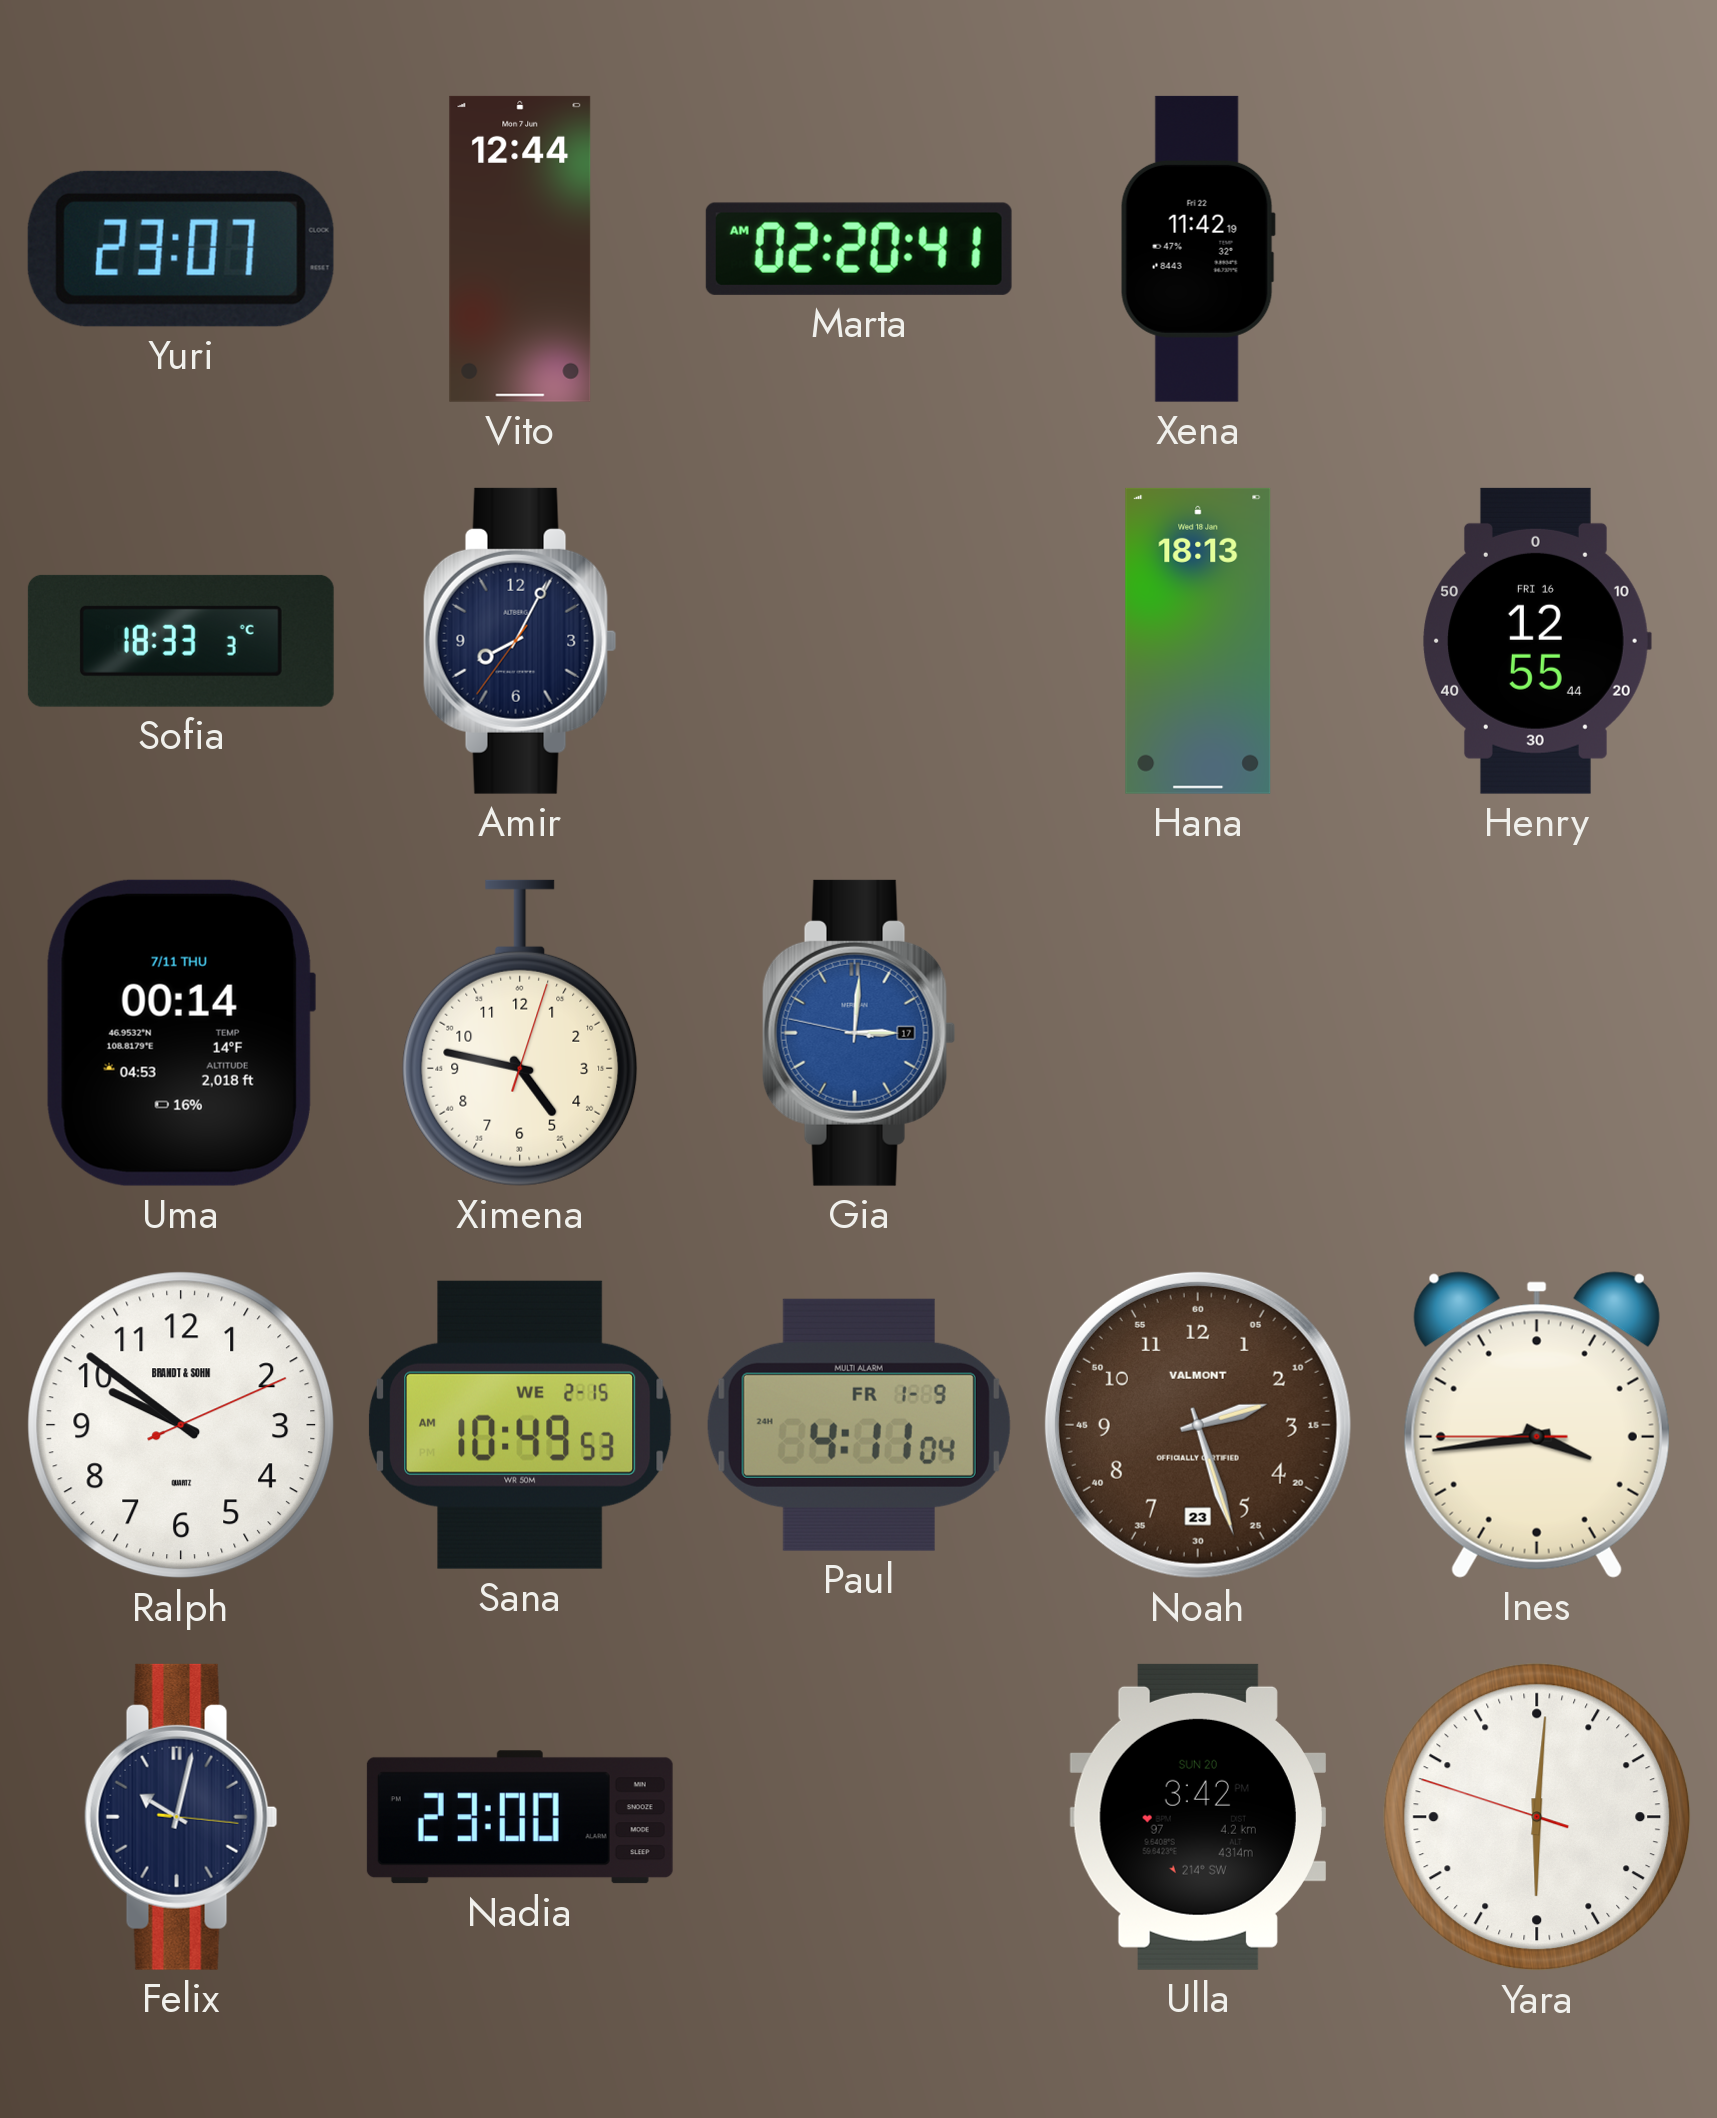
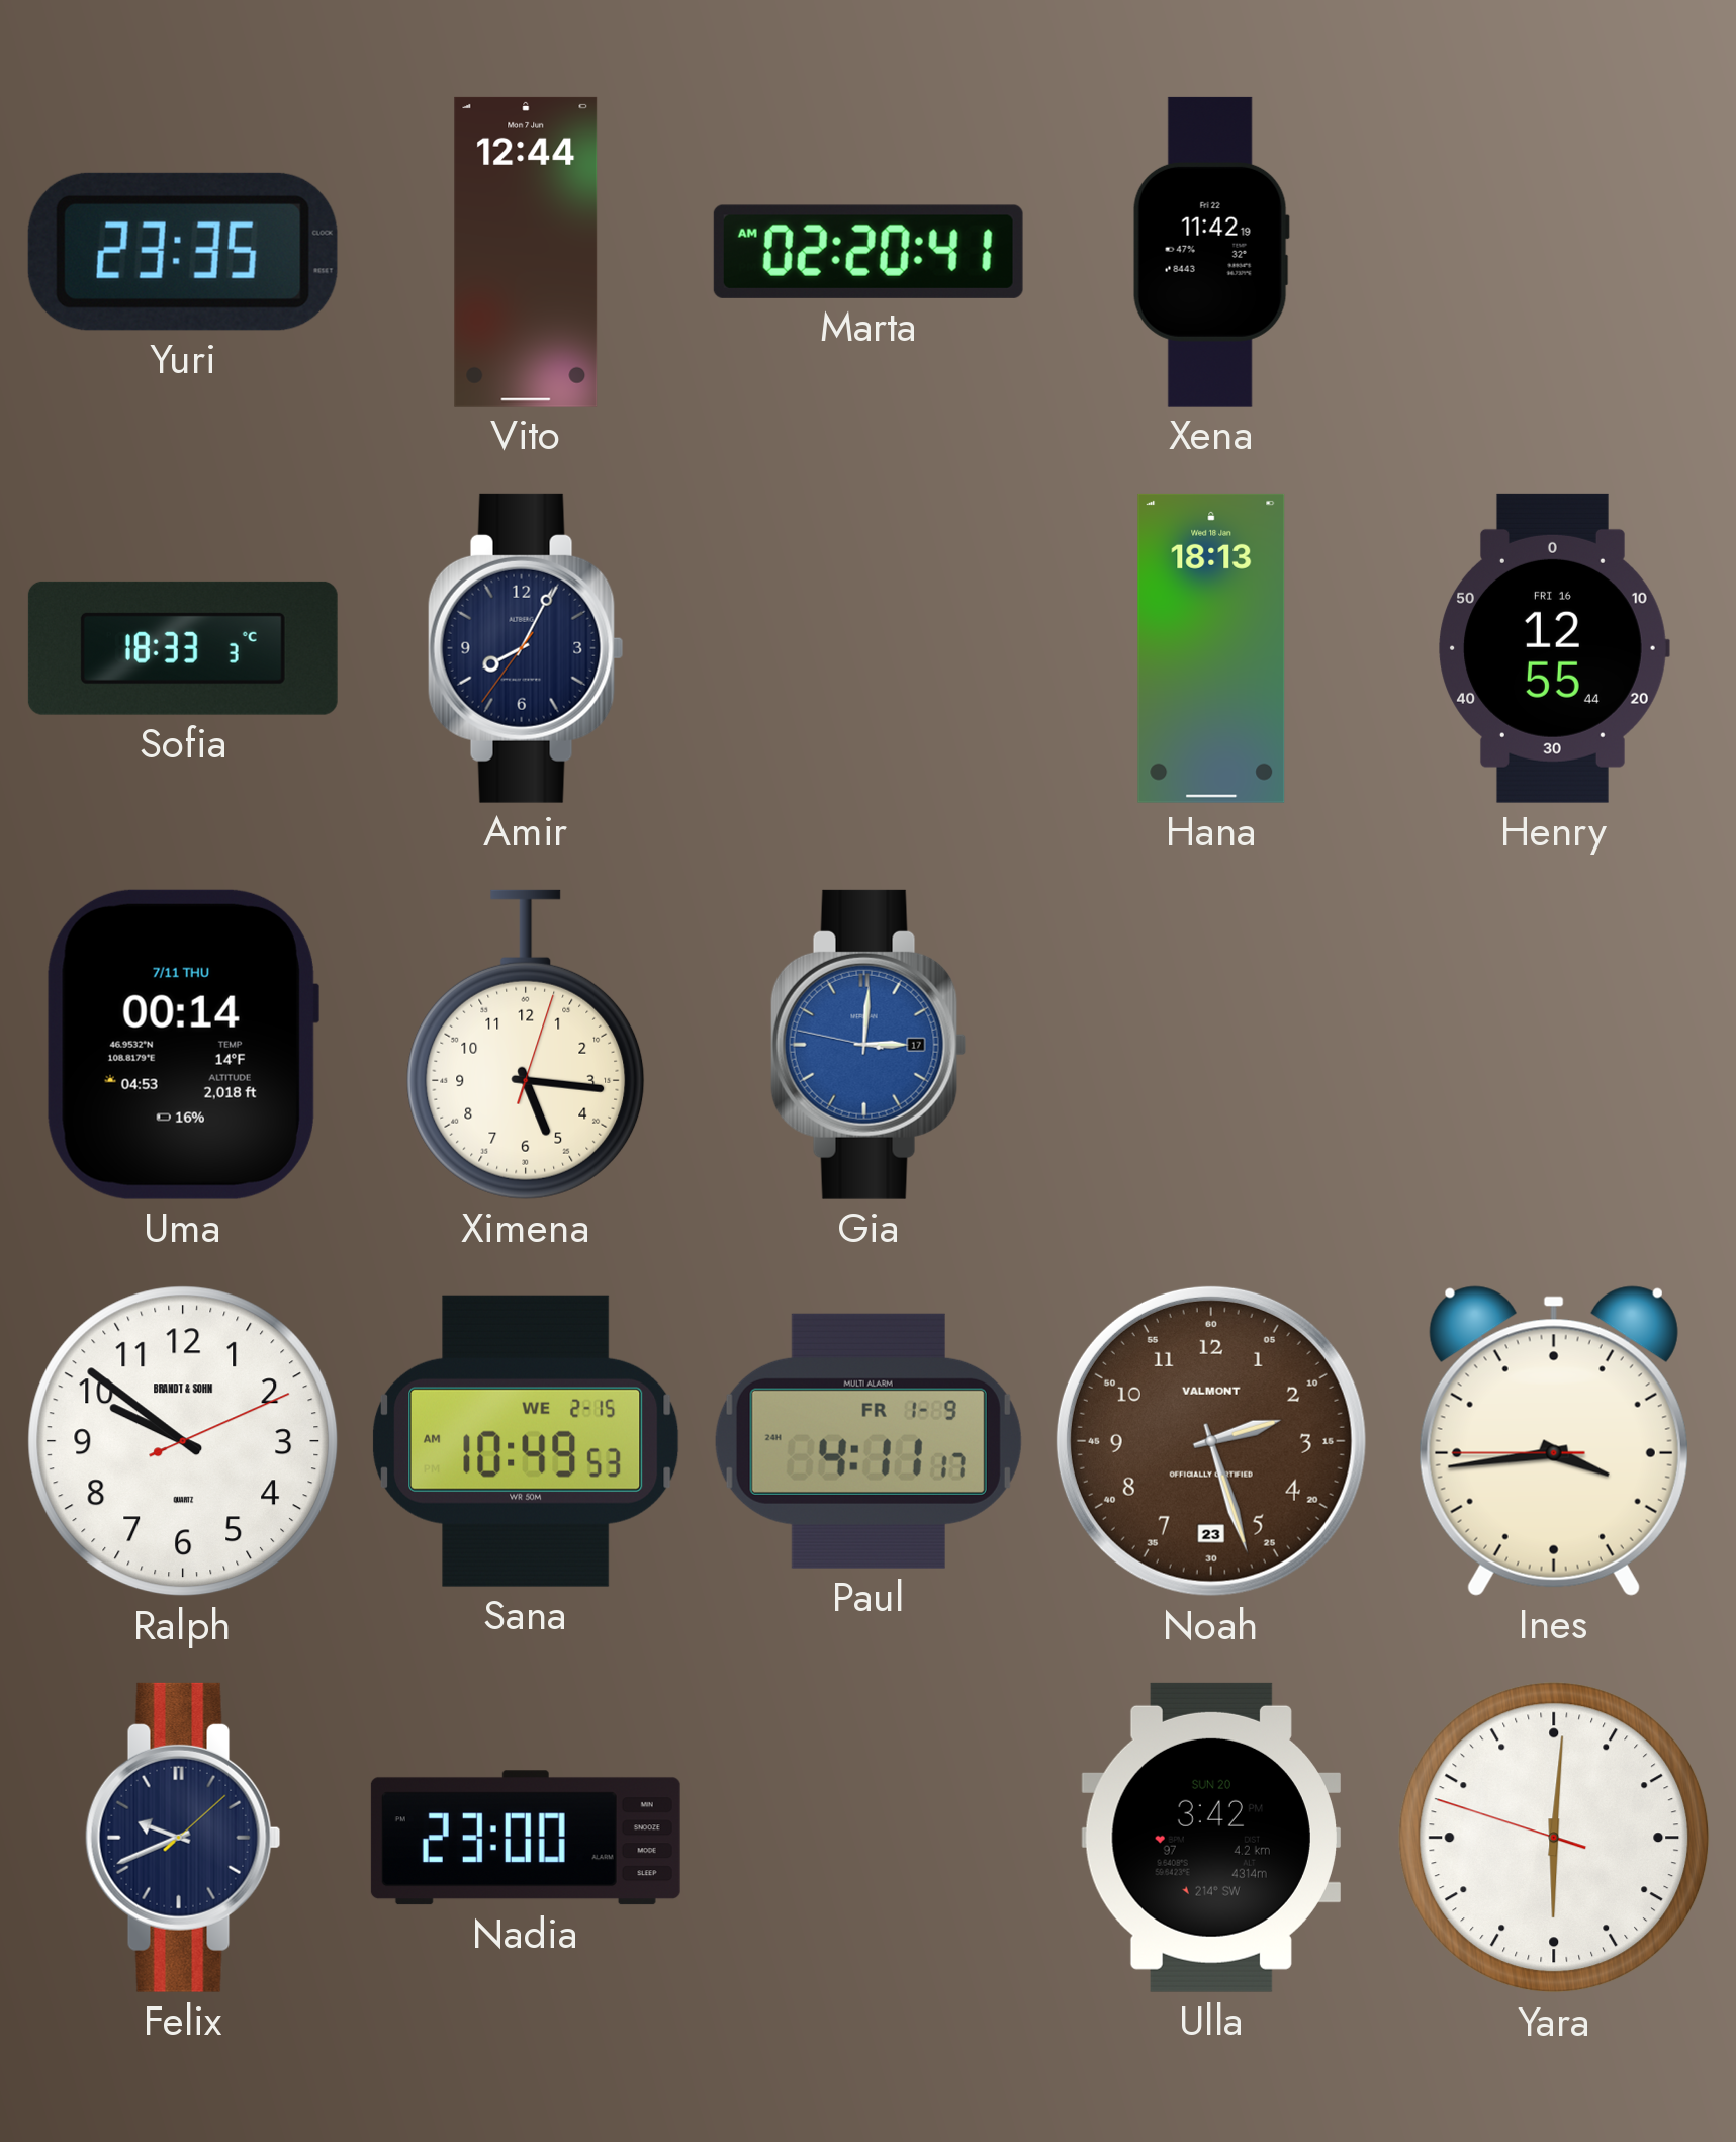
Yuri: 23:07 -> 23:35 (183, 252)
Ximena: 4:47 -> 5:16 (526, 1045)
Paul: 4:11:04 -> 4:11:17 (869, 1441)
Felix: 10:02 -> 9:41 (183, 1838)
